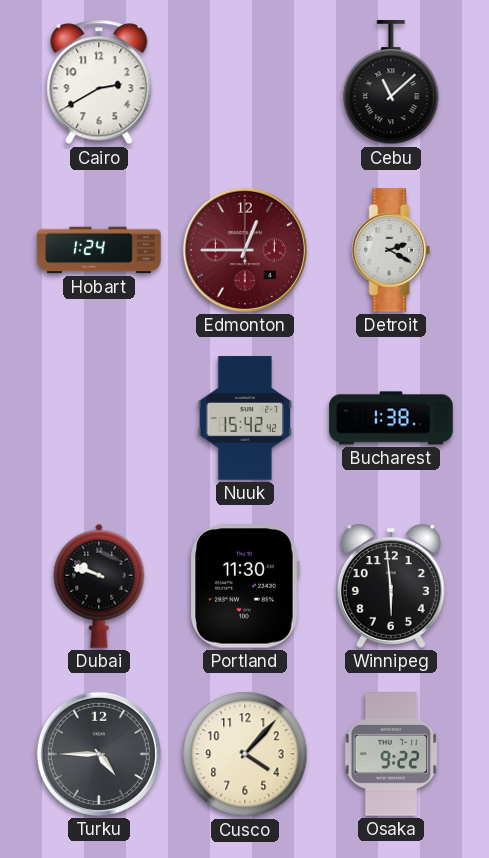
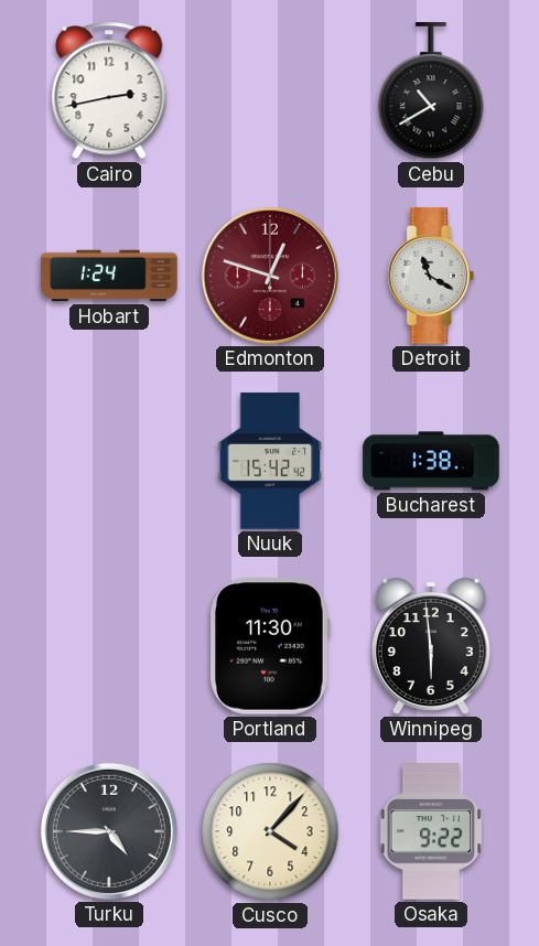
Cairo: 2:40 -> 2:43 (109, 90)
Cebu: 11:08 -> 10:40 (431, 92)
Edmonton: 12:45 -> 12:48 (270, 276)
Detroit: 2:20 -> 11:20 (431, 276)
Dubai: 9:48 -> none (99, 586)
